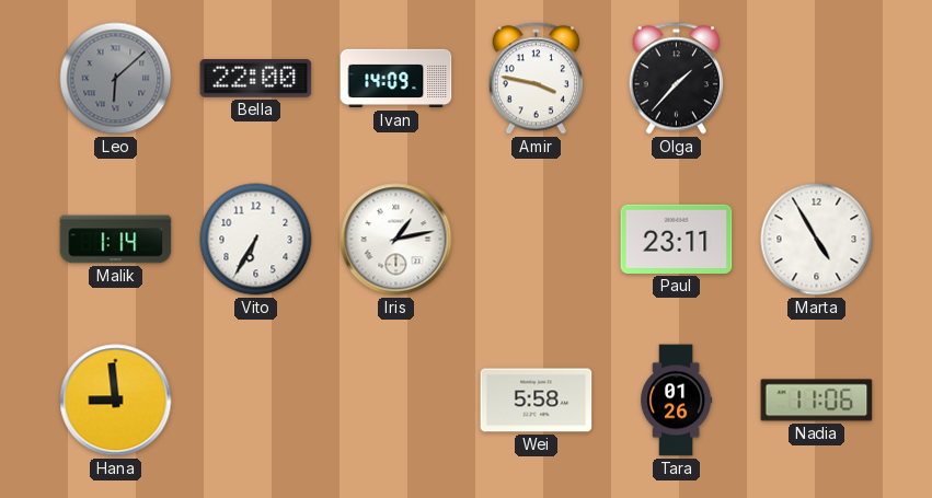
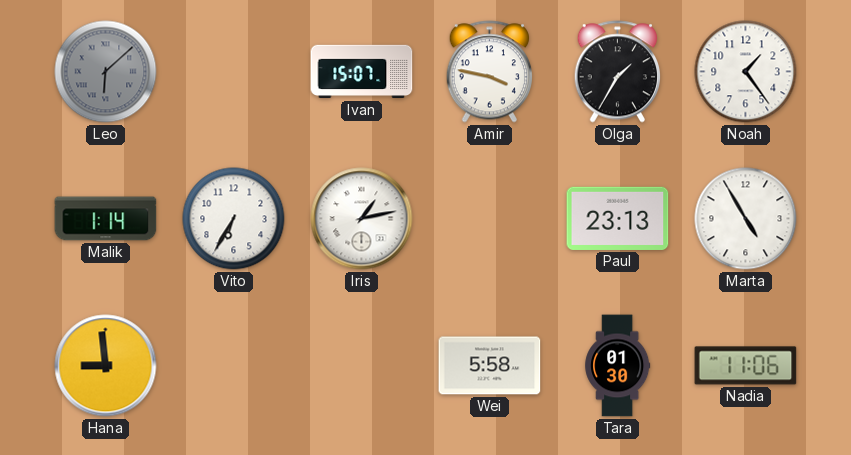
Bella: 22:00 -> none (256, 78)
Ivan: 14:09 -> 15:07 (362, 72)
Olga: 1:37 -> 1:35 (617, 72)
Noah: none -> 1:24 (746, 72)
Paul: 23:11 -> 23:13 (618, 218)
Tara: 01:26 -> 01:30 (618, 366)
